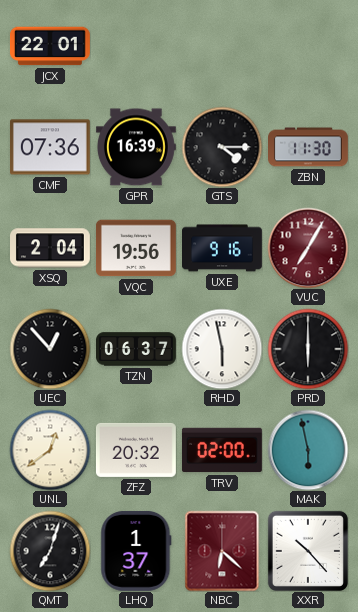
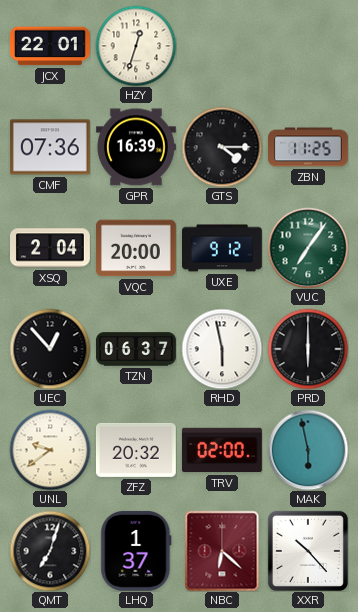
HZY: none -> 12:33 (136, 46)
ZBN: 11:30 -> 11:25 (309, 147)
VQC: 19:56 -> 20:00 (136, 248)
UXE: 9:16 -> 9:12 (223, 248)
VUC: 7:05 -> 7:06 (308, 248)
VUC dial: burgundy -> green (308, 248)
UNL: 12:39 -> 9:39 (50, 450)
